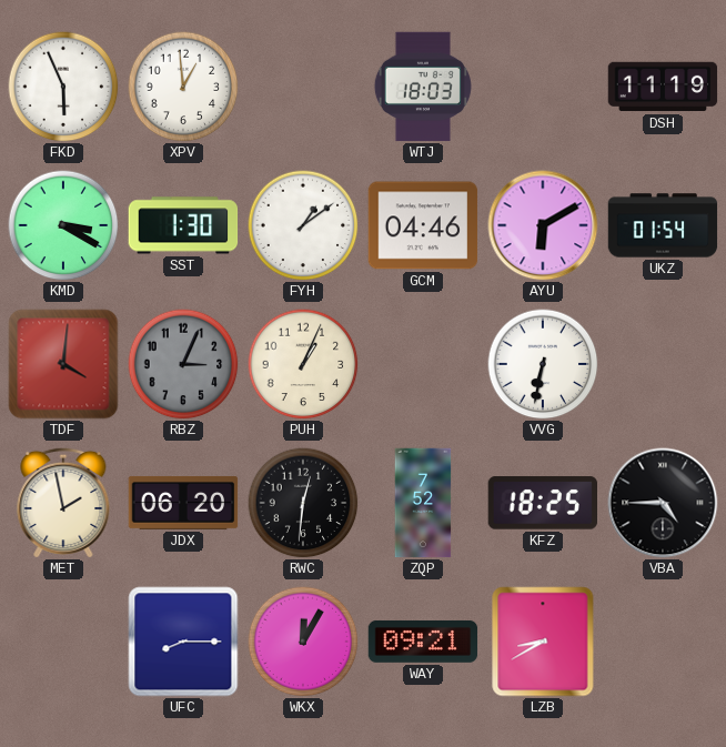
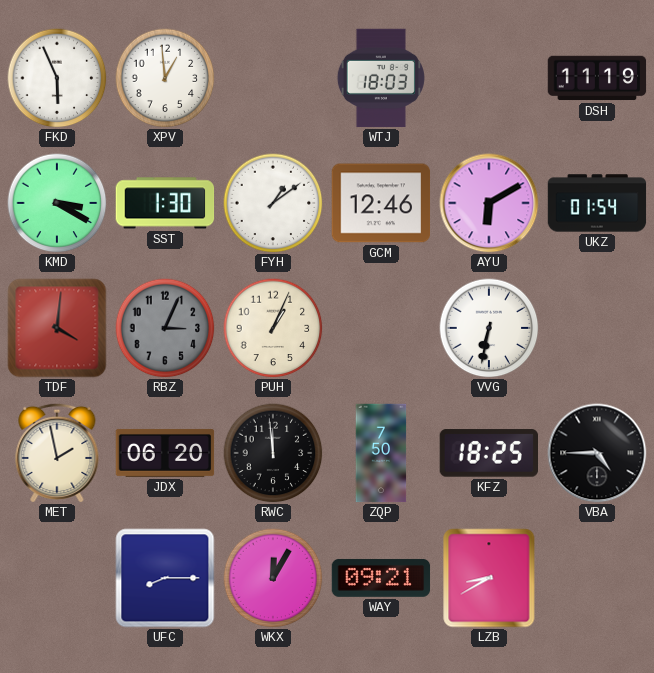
GCM: 04:46 -> 12:46 (381, 203)
RWC: 12:31 -> 11:59 (273, 453)
ZQP: 7:52 -> 7:50 (381, 453)
